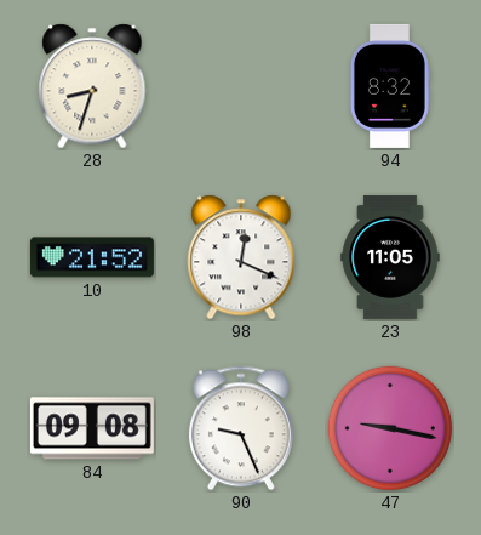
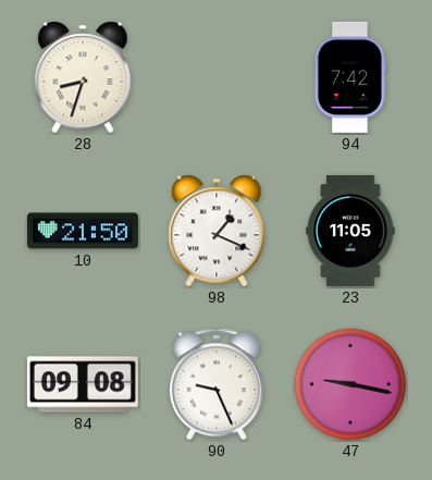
94: 8:32 -> 7:42 (349, 77)
10: 21:52 -> 21:50 (83, 231)
98: 12:19 -> 1:19 (217, 231)
